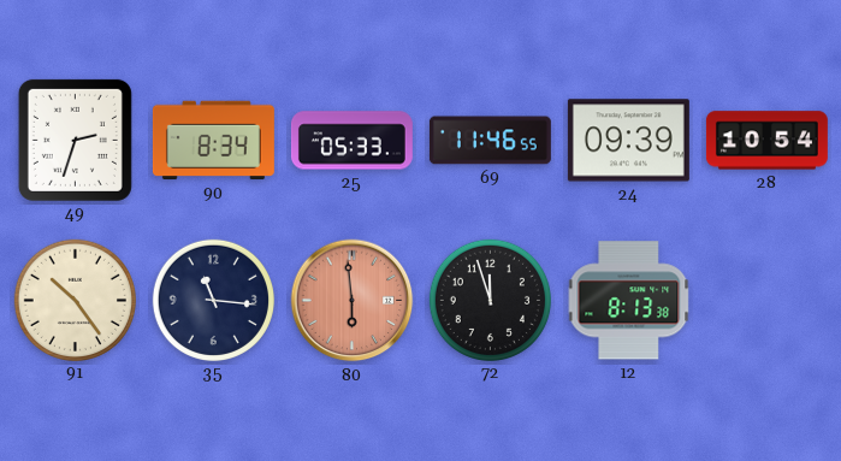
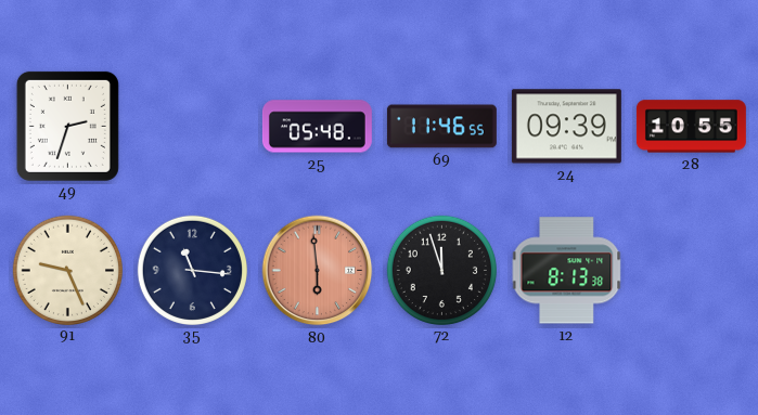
90: 8:34 -> none (213, 141)
25: 05:33 -> 05:48 (317, 127)
28: 10:54 -> 10:55 (691, 127)
91: 10:24 -> 9:26 (67, 270)
